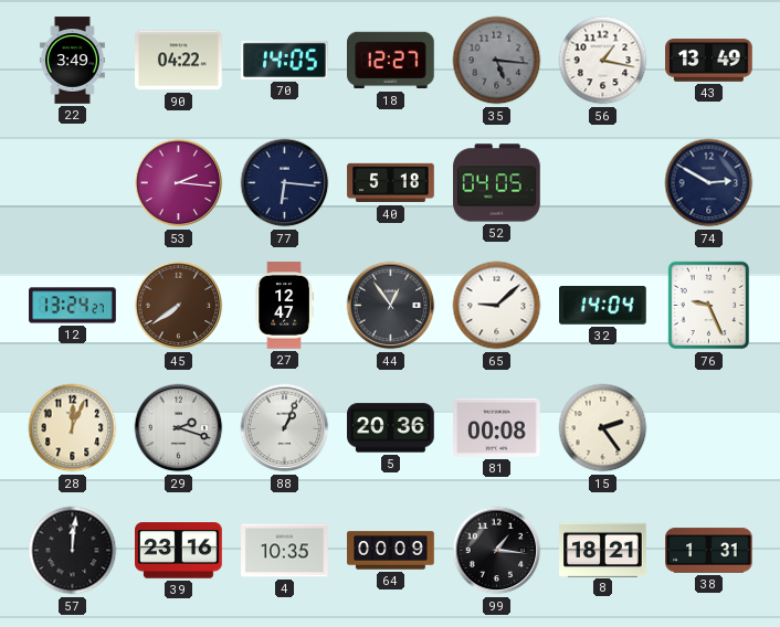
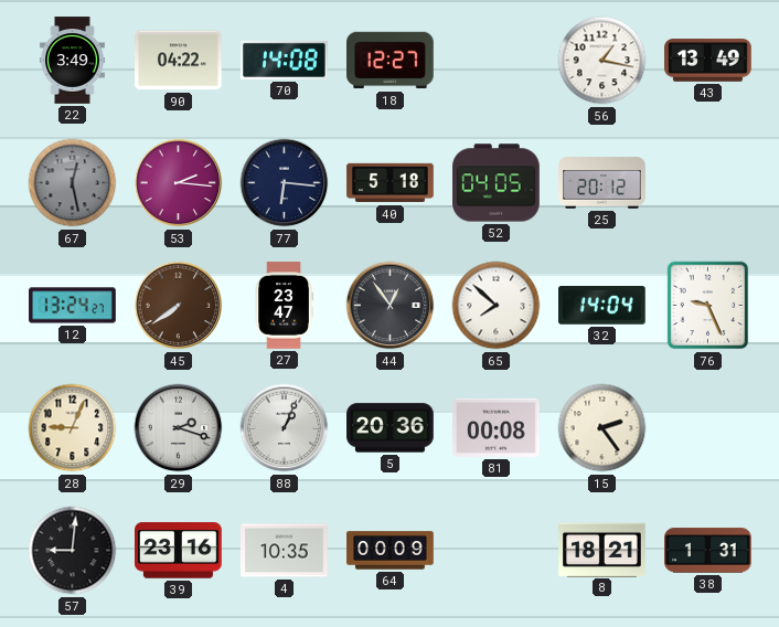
70: 14:05 -> 14:08 (285, 60)
35: 5:16 -> none (497, 61)
67: none -> 12:28 (73, 183)
25: none -> 20:12 (602, 183)
74: 2:50 -> none (709, 183)
27: 12:47 -> 23:47 (284, 306)
65: 9:08 -> 7:52 (497, 306)
28: 12:04 -> 9:04 (73, 428)
57: 12:01 -> 9:01 (73, 551)
99: 1:16 -> none (497, 551)
